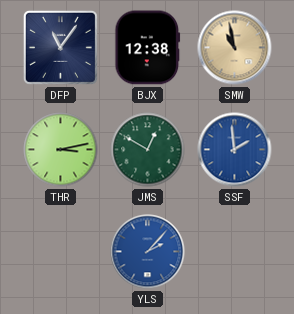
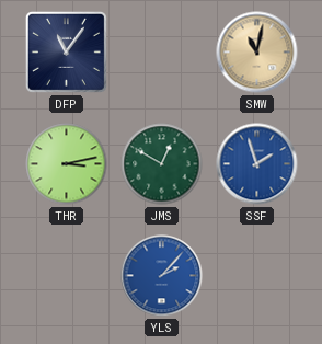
BJX: 12:38 -> none (148, 48)
SMW: 10:58 -> 11:02 (257, 53)
SSF: 1:59 -> 1:57 (257, 164)
